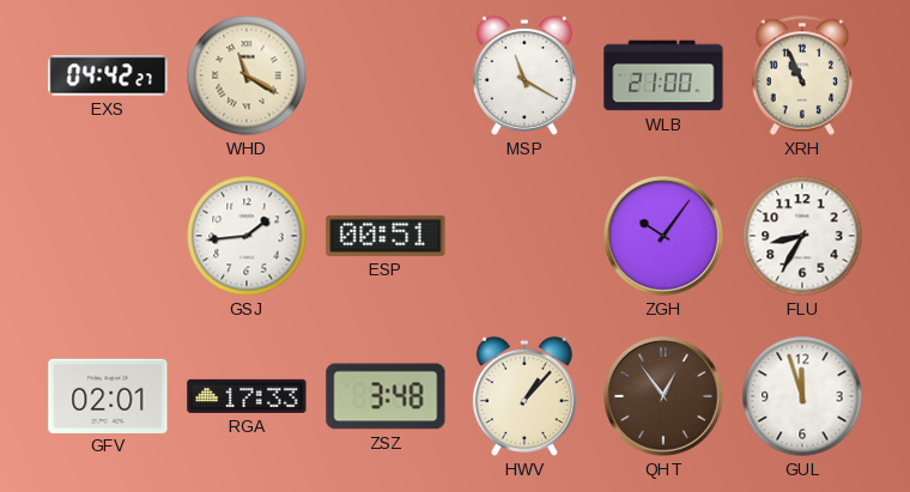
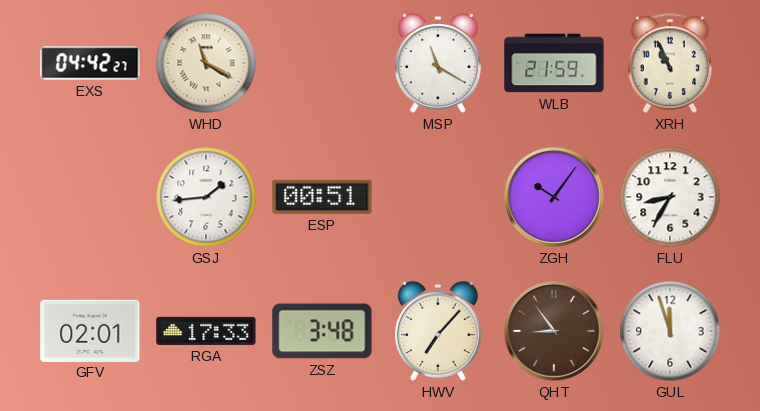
WLB: 21:00 -> 21:59 (554, 63)
HWV: 1:07 -> 7:07 (438, 331)
QHT: 12:54 -> 8:54 (554, 331)
